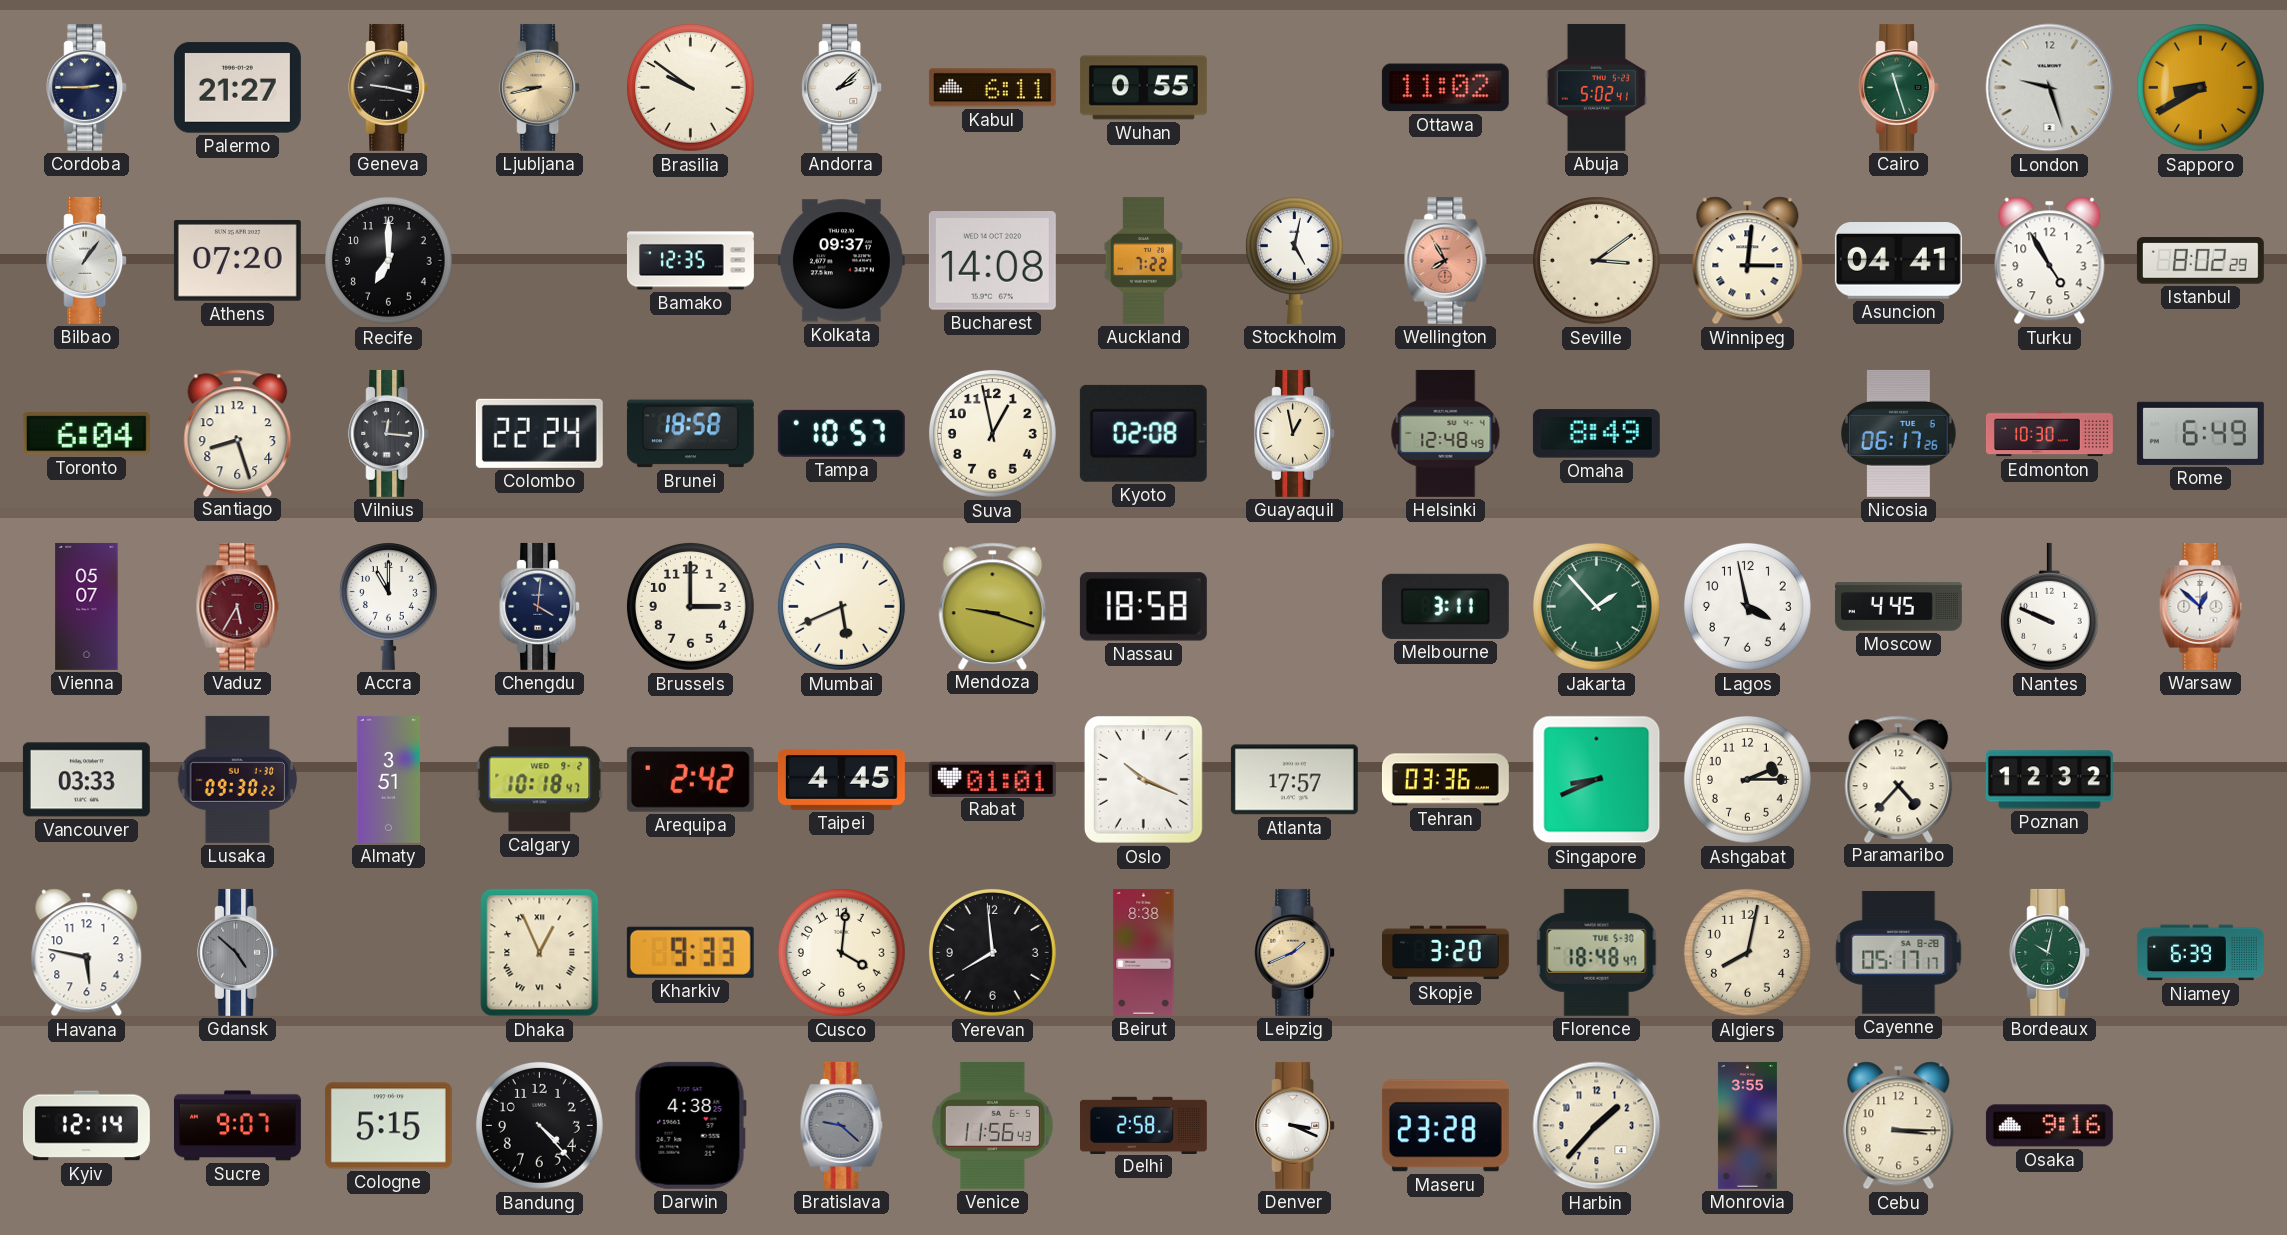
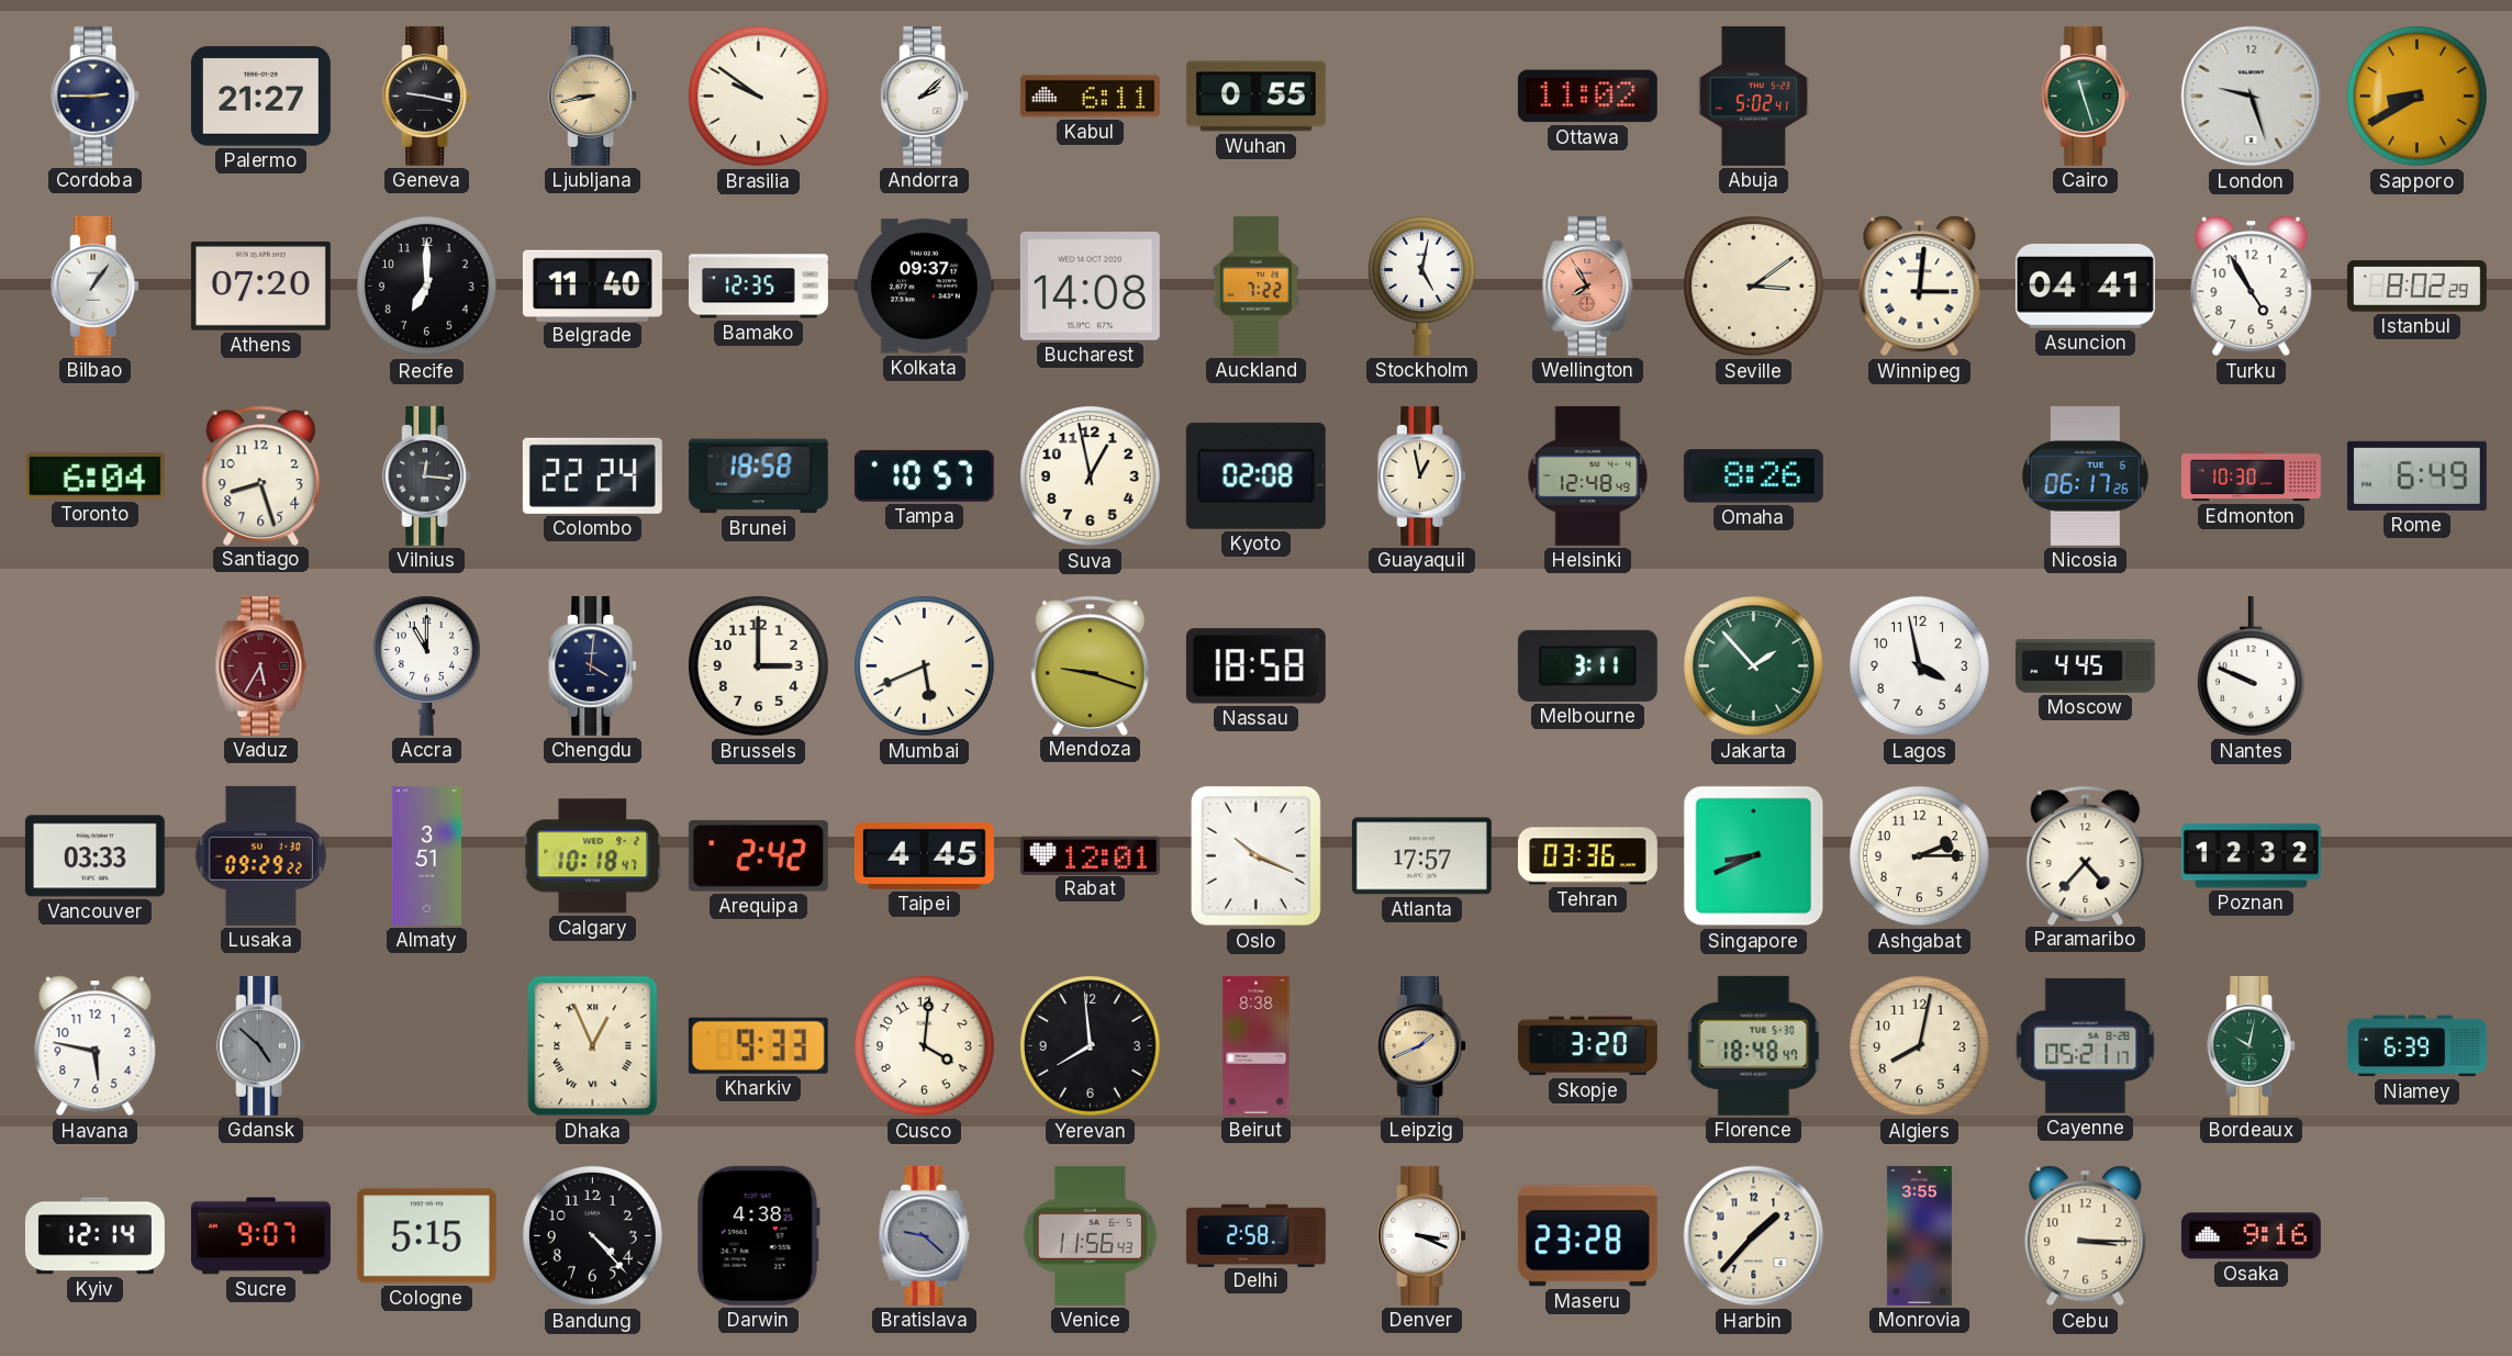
Belgrade: none -> 11:40 (592, 285)
Omaha: 8:49 -> 8:26 (1753, 477)
Vienna: 05:07 -> none (87, 606)
Warsaw: 12:52 -> none (2201, 606)
Lusaka: 09:30 -> 09:29 (260, 855)
Rabat: 01:01 -> 12:01 (1090, 855)
Cayenne: 05:17 -> 05:21 (2086, 1046)
